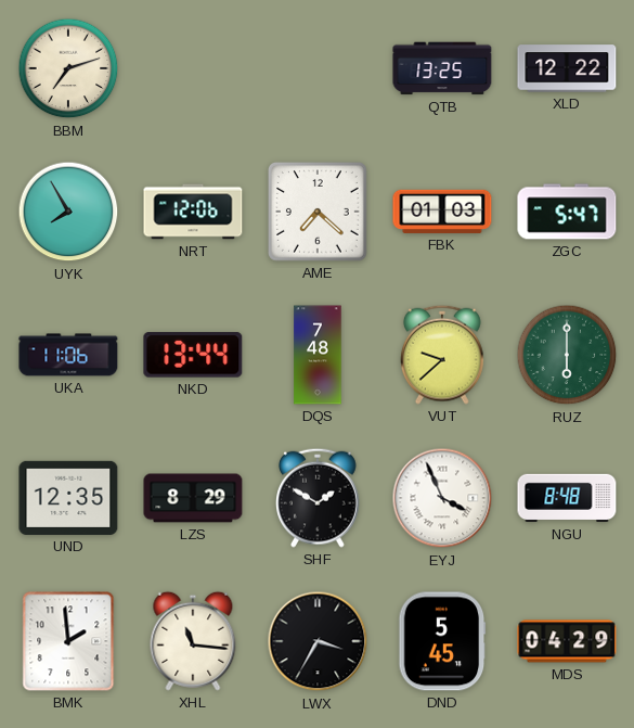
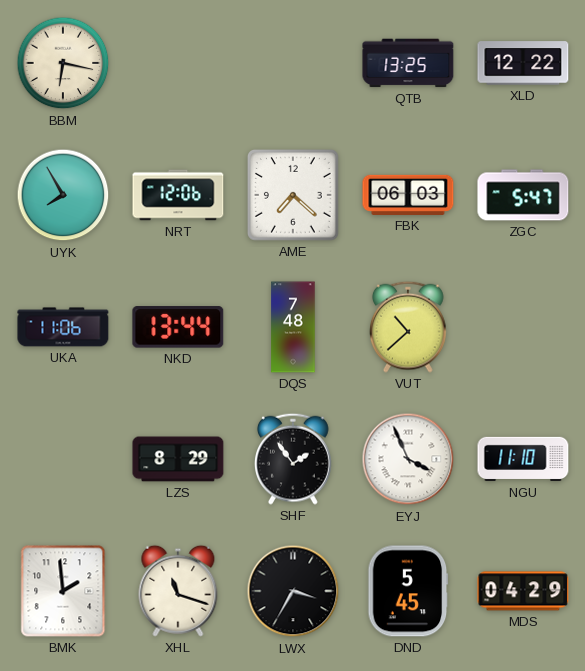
BBM: 7:12 -> 6:17 (63, 63)
FBK: 01:03 -> 06:03 (408, 195)
VUT: 9:38 -> 10:38 (409, 327)
RUZ: 6:00 -> none (567, 355)
UND: 12:35 -> none (68, 498)
SHF: 1:50 -> 1:54 (294, 459)
NGU: 8:48 -> 11:10 (523, 459)
XHL: 11:16 -> 11:18 (178, 591)
